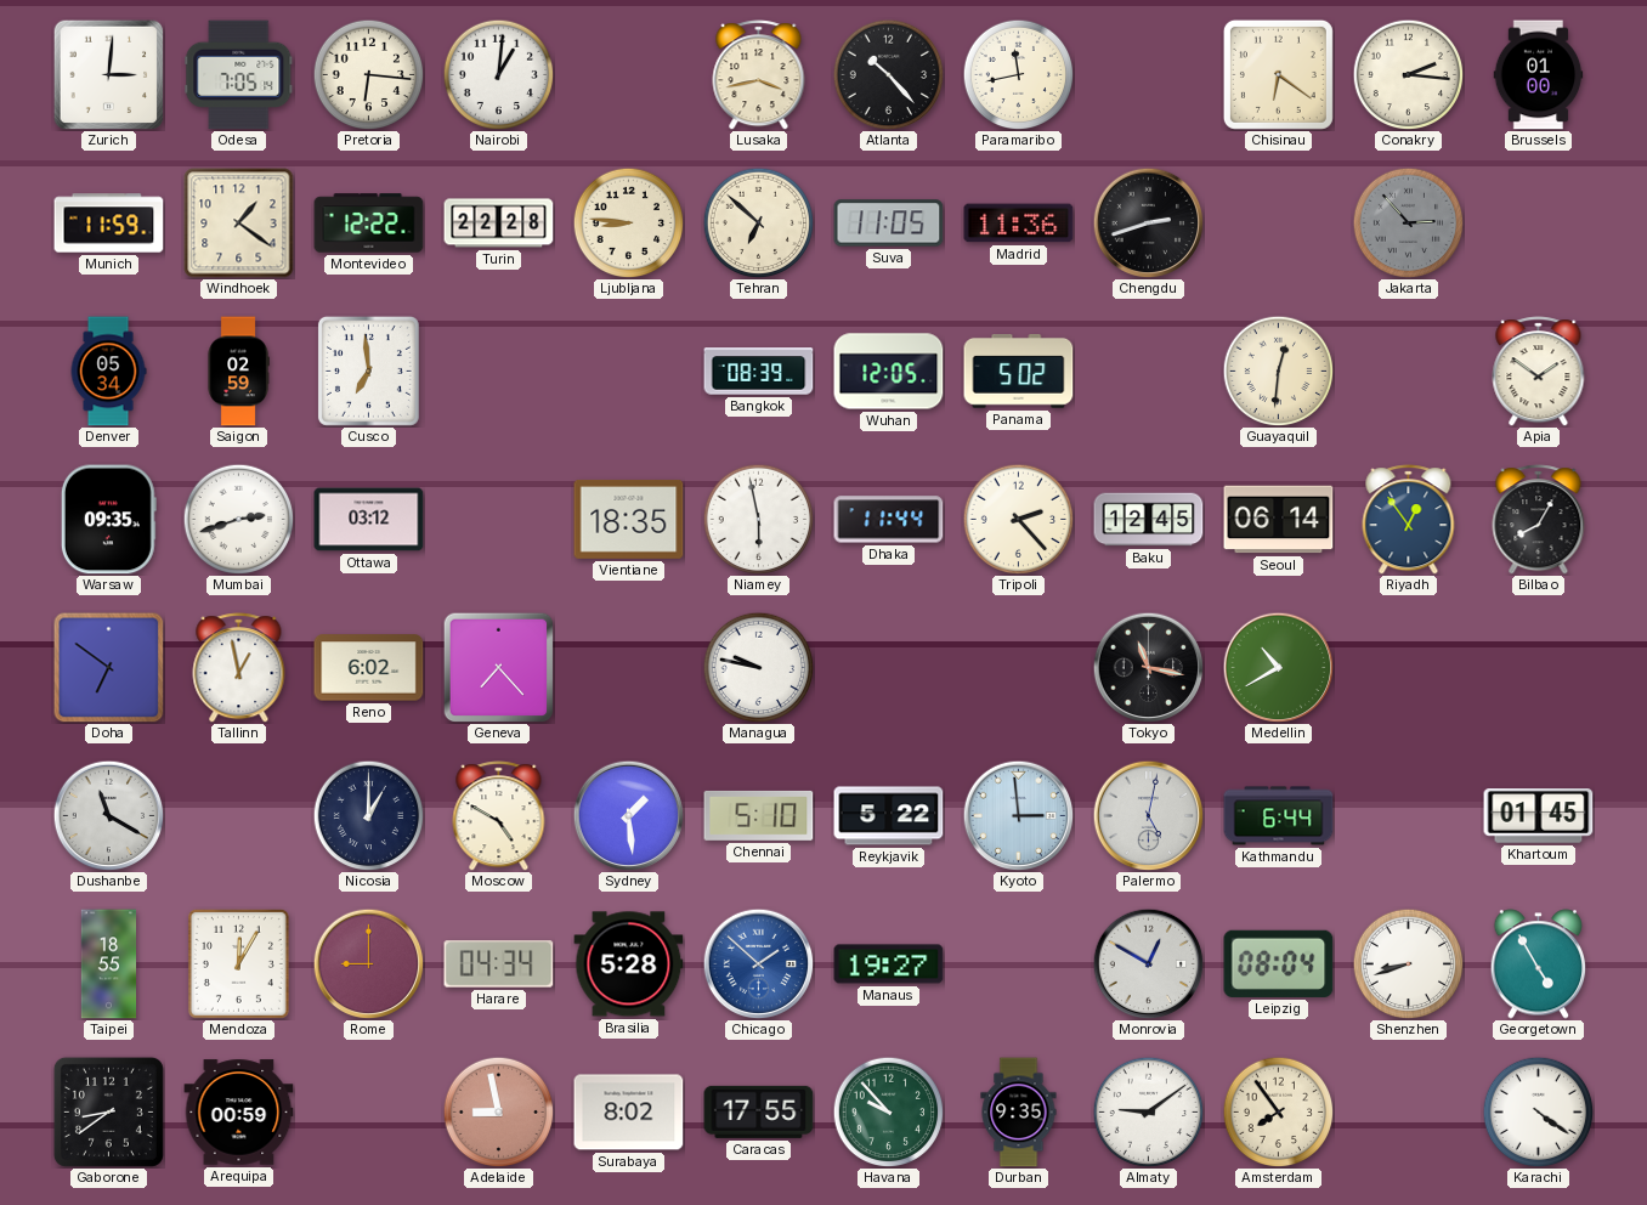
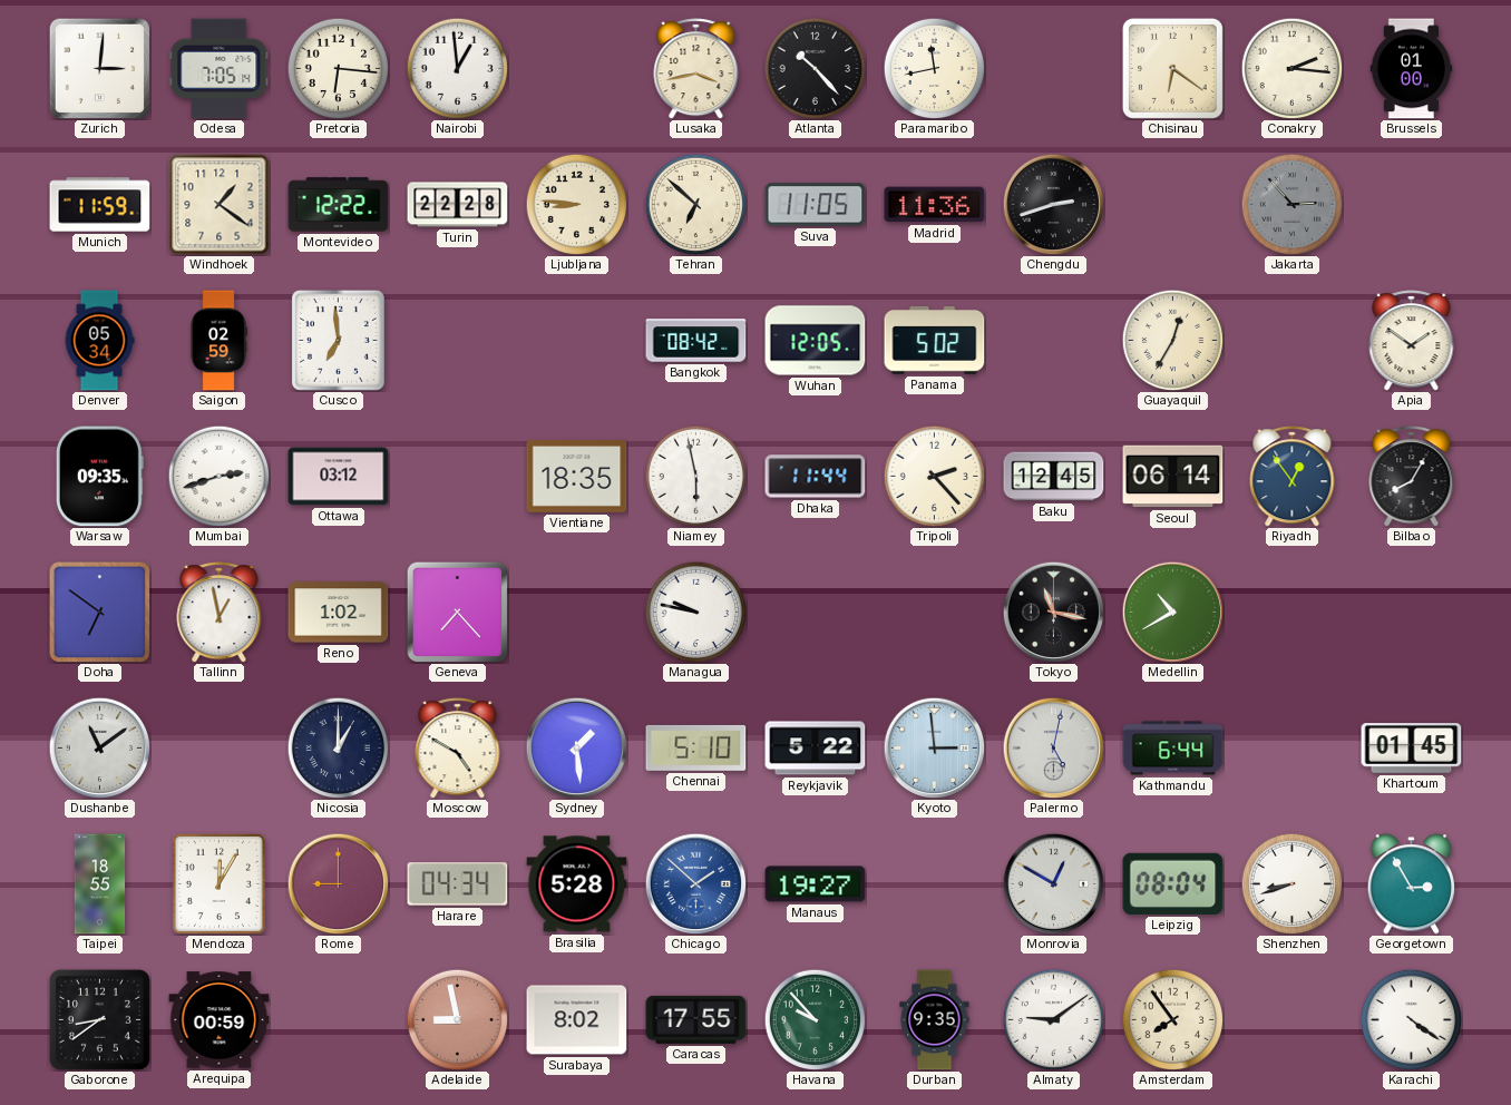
Nairobi: 1:01 -> 12:59 (457, 68)
Bangkok: 08:39 -> 08:42 (696, 341)
Guayaquil: 12:31 -> 12:35 (1172, 340)
Reno: 6:02 -> 1:02 (339, 613)
Dushanbe: 11:20 -> 11:09 (99, 747)
Georgetown: 4:55 -> 2:55 (1412, 884)
